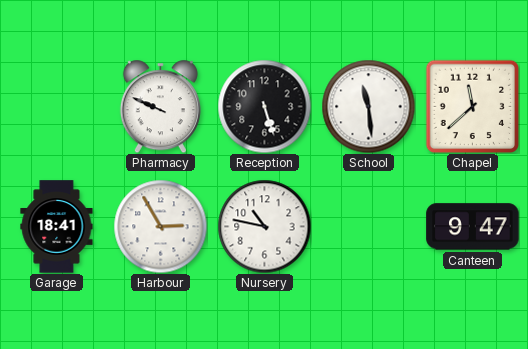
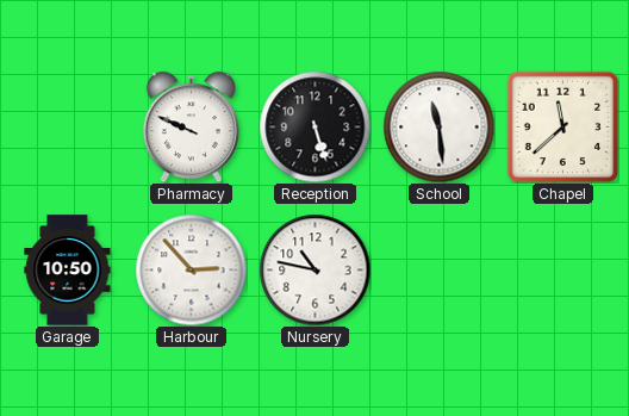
Garage: 18:41 -> 10:50 (68, 271)
Harbour: 2:55 -> 2:53 (191, 269)
Canteen: 9:47 -> none (473, 227)
